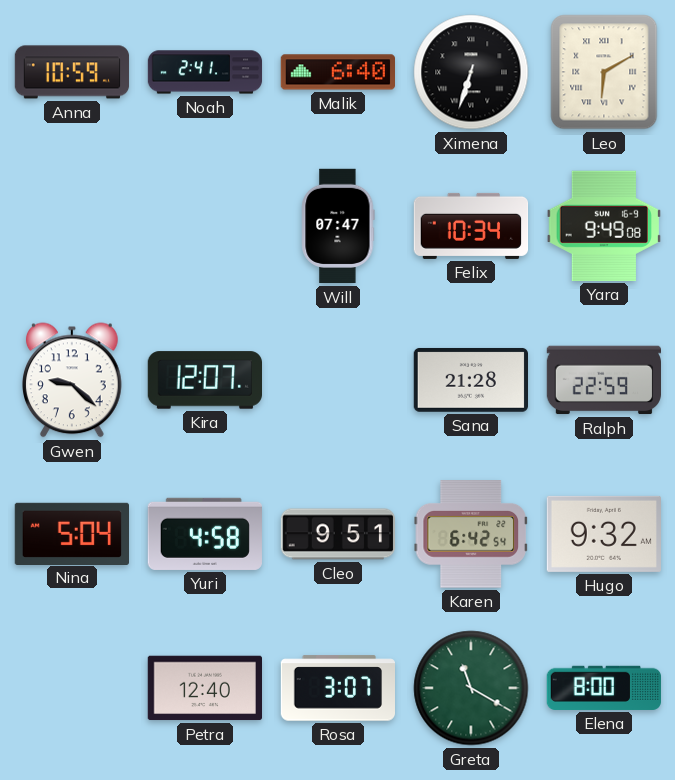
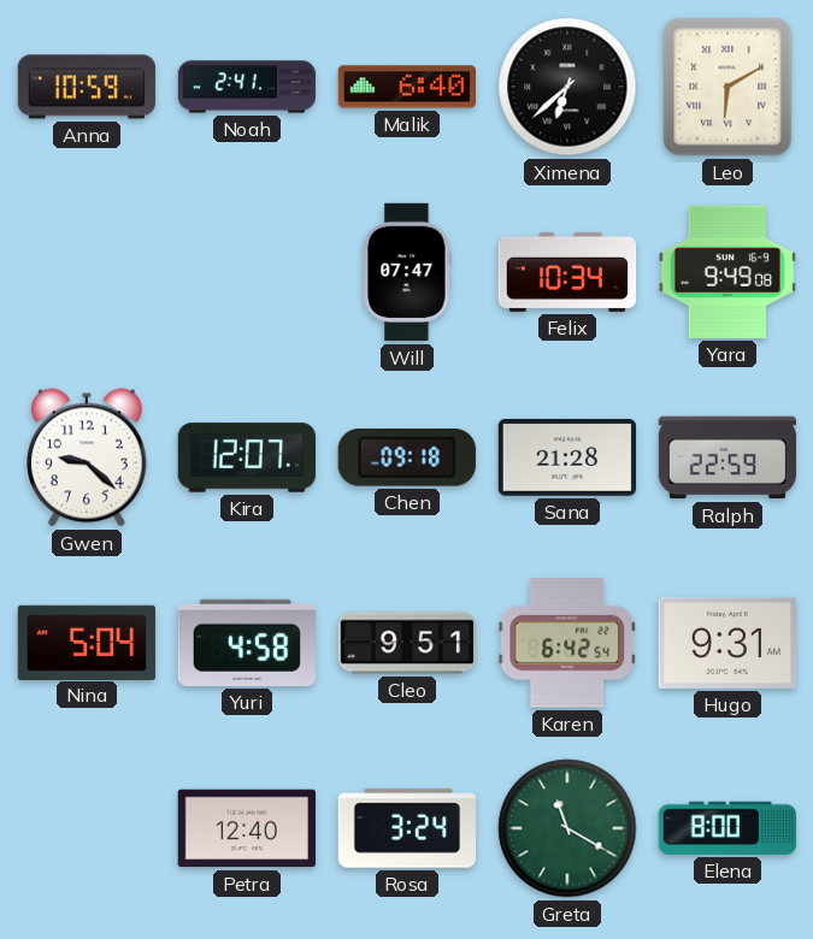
Ximena: 6:33 -> 6:38 (567, 87)
Chen: none -> 09:18 (407, 457)
Hugo: 9:32 -> 9:31 (726, 643)
Rosa: 3:07 -> 3:24 (406, 828)
